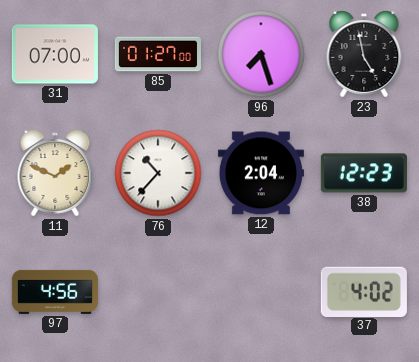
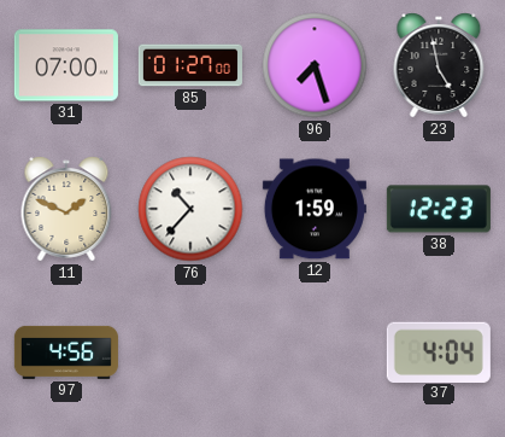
12: 2:04 -> 1:59 (315, 209)
37: 4:02 -> 4:04 (439, 351)
